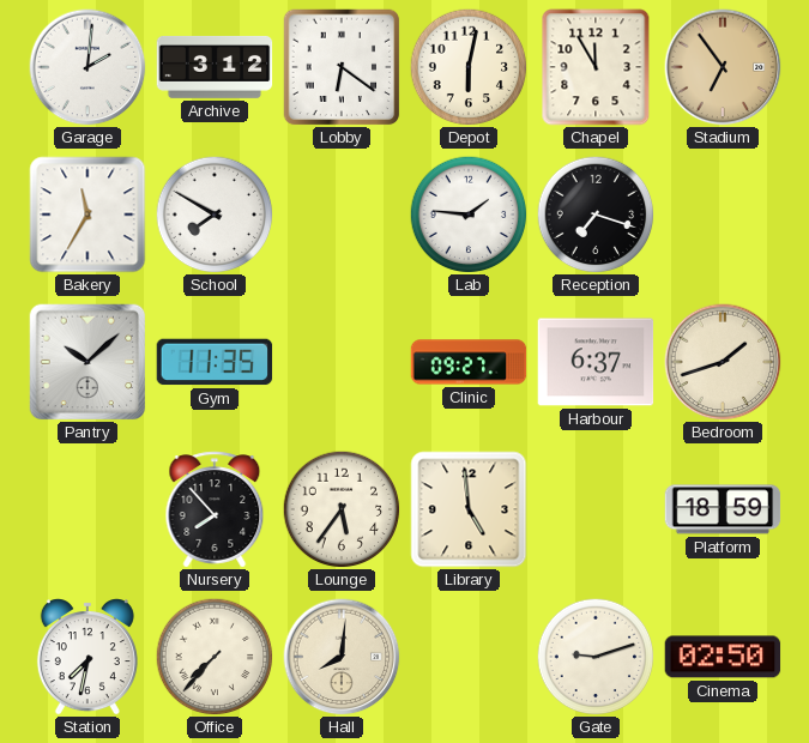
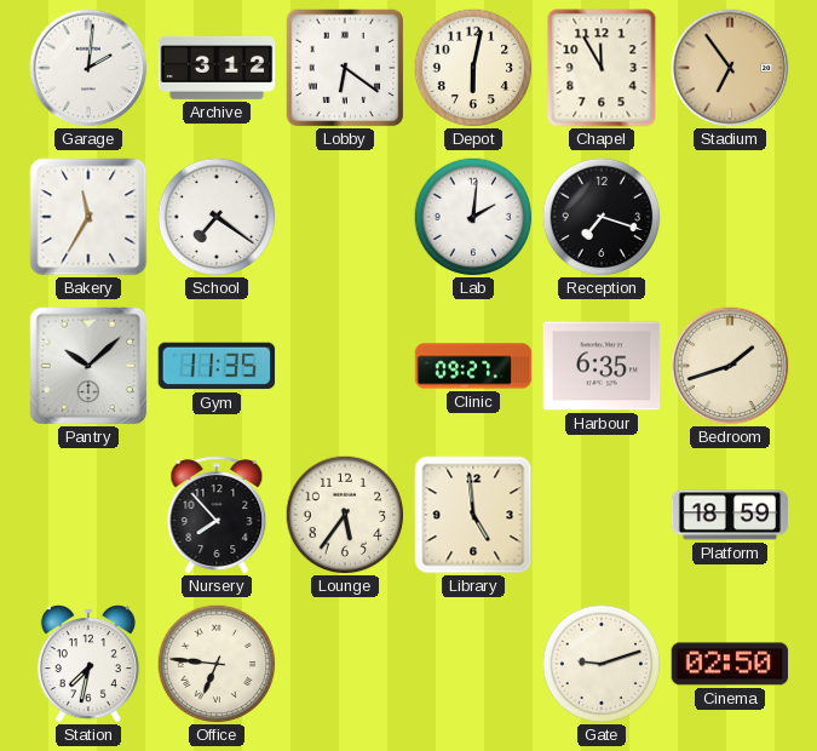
School: 7:50 -> 7:21 (217, 217)
Lab: 1:46 -> 2:01 (473, 217)
Harbour: 6:37 -> 6:35 (602, 366)
Office: 7:37 -> 6:46 (217, 664)
Hall: 8:01 -> none (342, 657)
